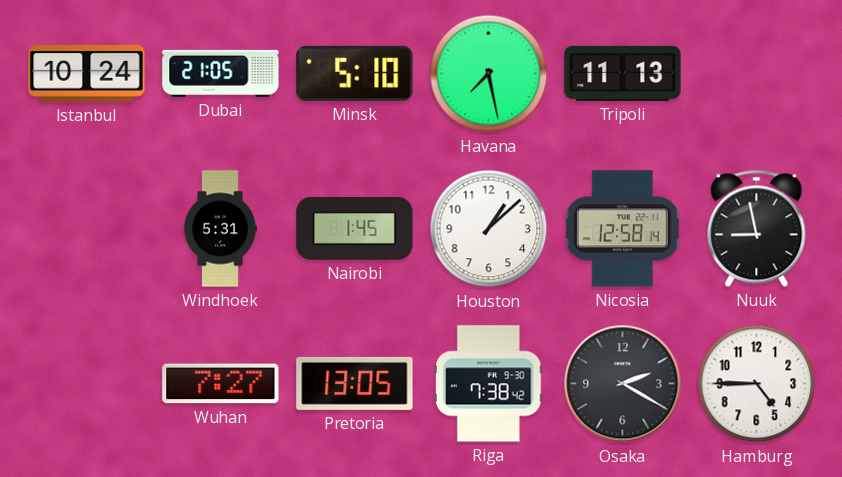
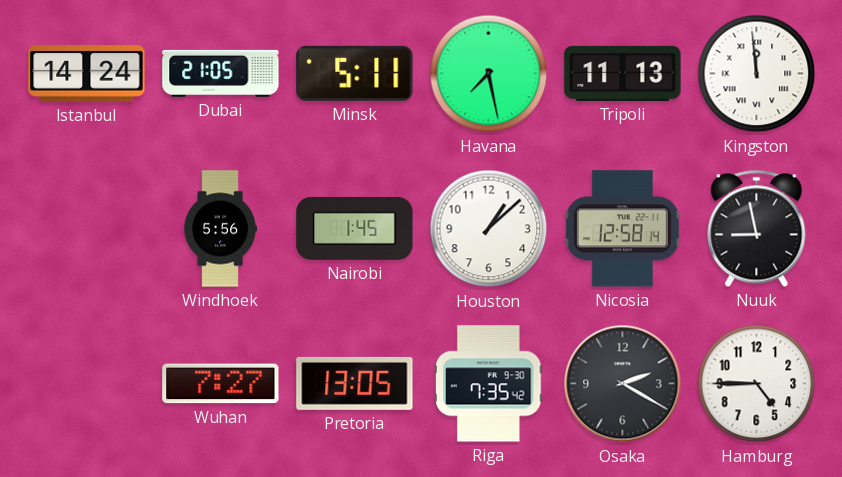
Istanbul: 10:24 -> 14:24 (87, 74)
Minsk: 5:10 -> 5:11 (355, 73)
Kingston: none -> 11:59 (757, 74)
Windhoek: 5:31 -> 5:56 (220, 229)
Riga: 7:38 -> 7:35 (489, 384)
